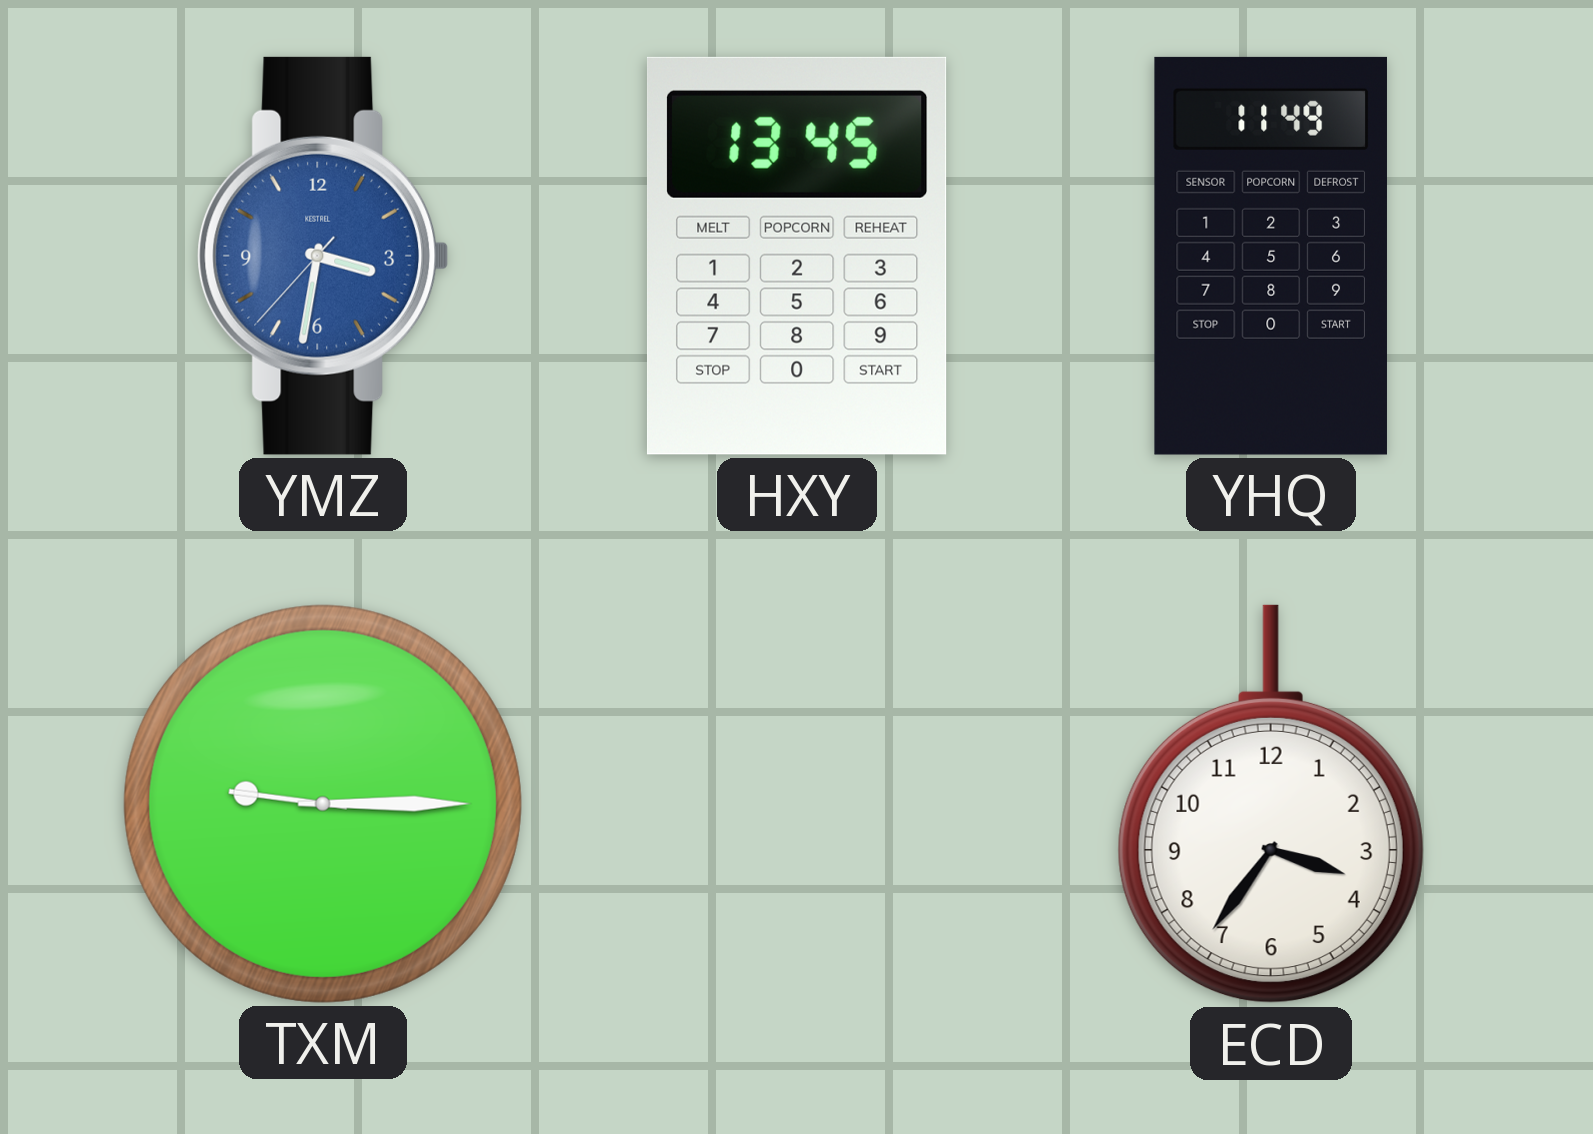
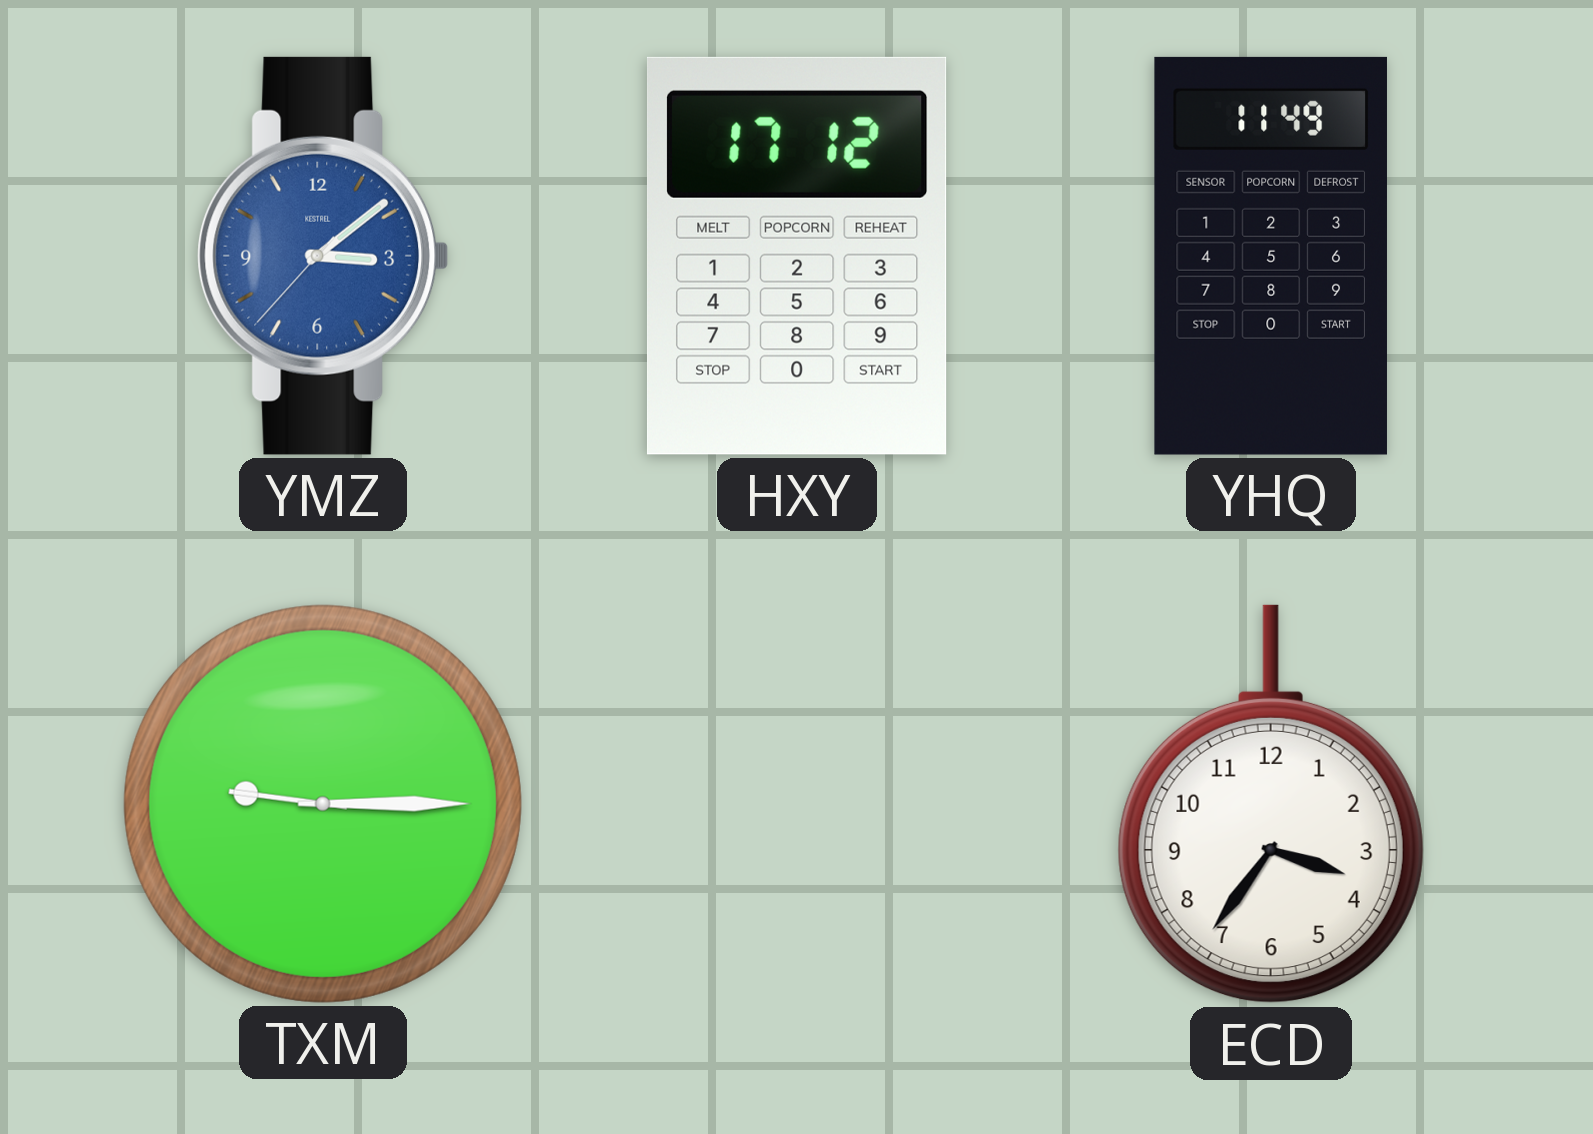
YMZ: 3:31 -> 3:08 (323, 256)
HXY: 13:45 -> 17:12 (797, 256)
